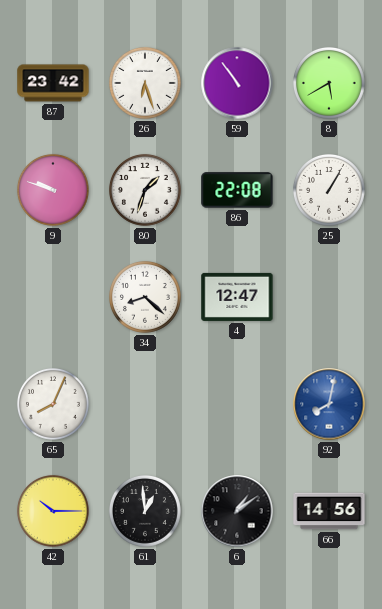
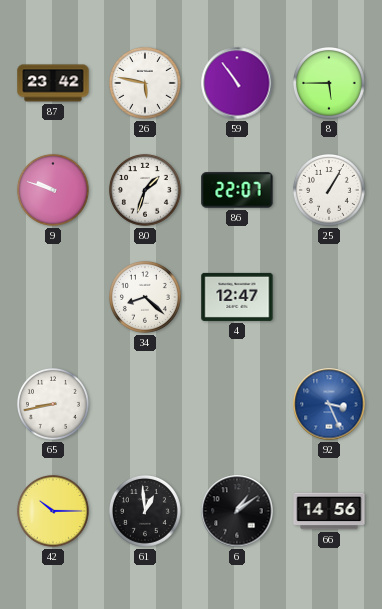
26: 6:27 -> 5:47 (145, 83)
8: 5:40 -> 5:45 (329, 83)
86: 22:08 -> 22:07 (237, 190)
65: 8:04 -> 8:43 (53, 404)
92: 8:02 -> 3:26 (329, 404)
